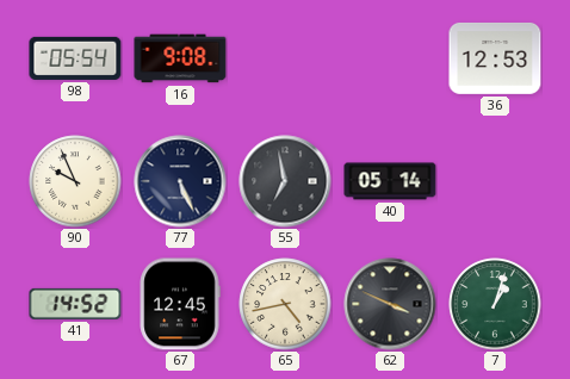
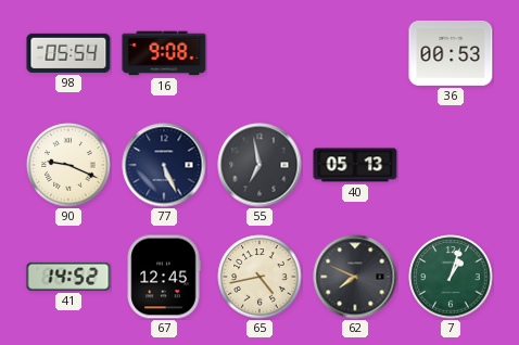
36: 12:53 -> 00:53 (451, 53)
90: 9:56 -> 9:19 (68, 165)
40: 05:14 -> 05:13 (355, 165)
62: 3:49 -> 7:49 (355, 277)
